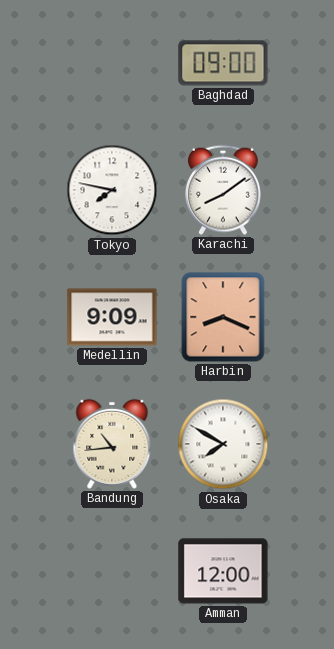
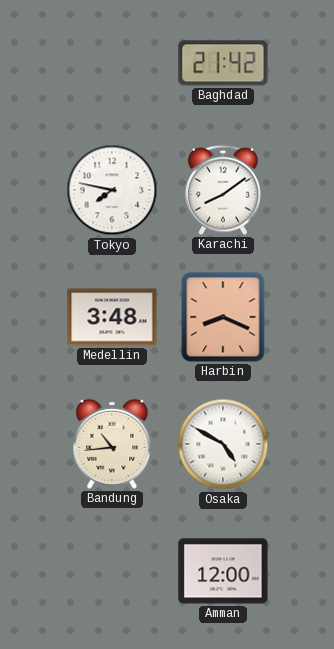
Baghdad: 09:00 -> 21:42 (223, 63)
Medellin: 9:09 -> 3:48 (112, 317)
Osaka: 7:50 -> 4:50 (223, 444)
